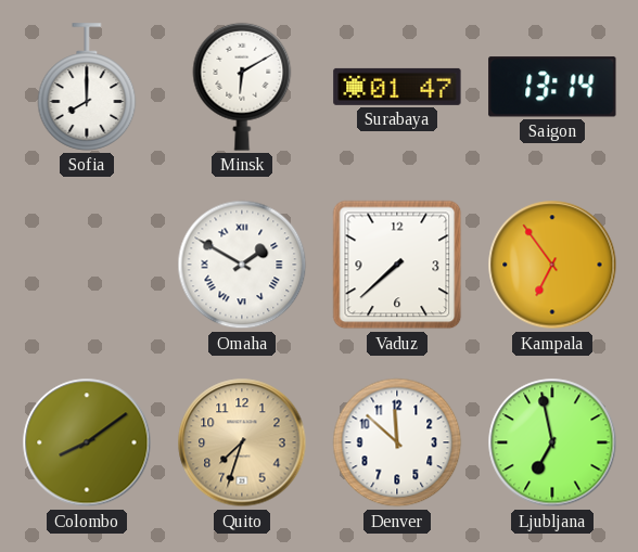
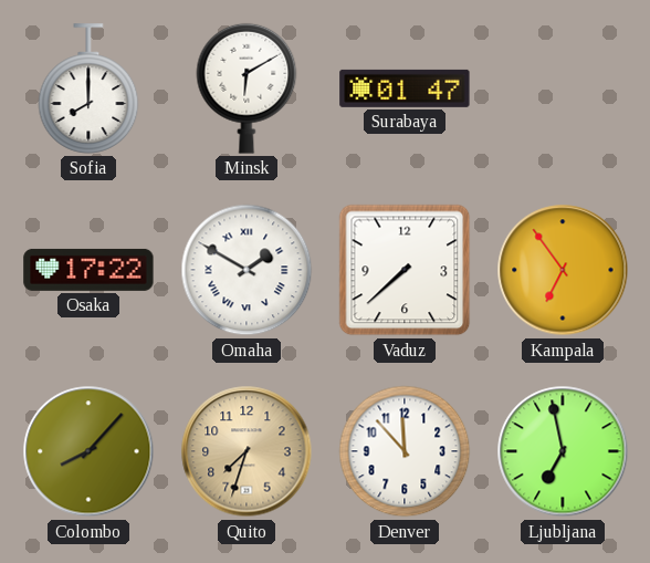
Saigon: 13:14 -> none (552, 87)
Osaka: none -> 17:22 (88, 270)
Colombo: 8:09 -> 8:07 (88, 451)
Denver: 11:52 -> 11:53 (405, 451)
